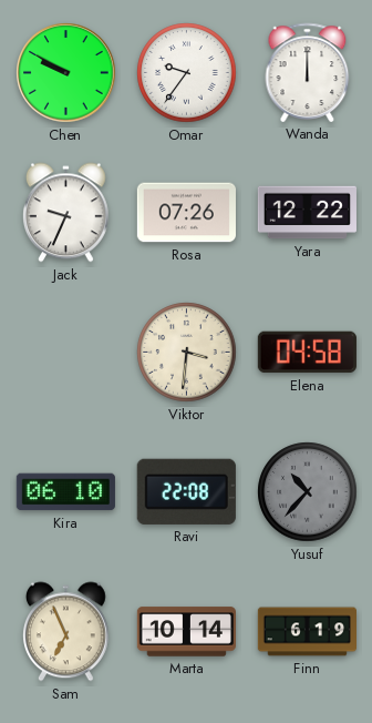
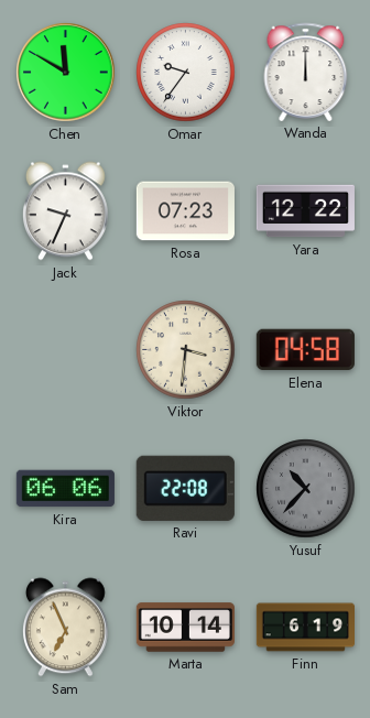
Chen: 9:50 -> 11:50 (66, 73)
Rosa: 07:26 -> 07:23 (185, 211)
Kira: 06:10 -> 06:06 (65, 489)
